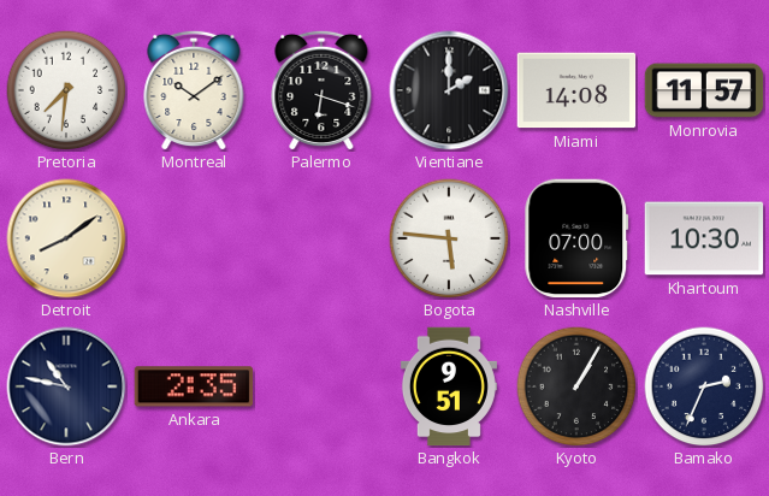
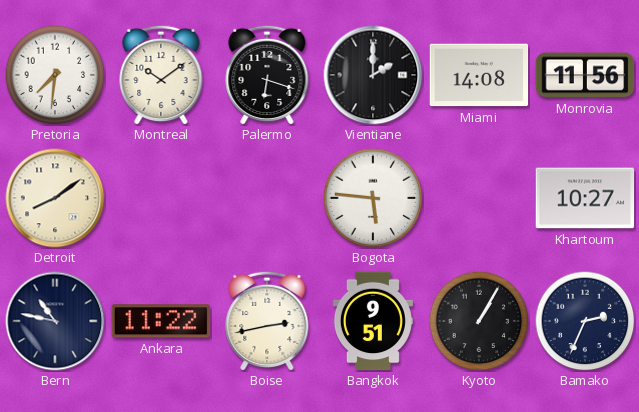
Monrovia: 11:57 -> 11:56 (585, 75)
Nashville: 07:00 -> none (576, 238)
Khartoum: 10:30 -> 10:27 (585, 198)
Ankara: 2:35 -> 11:22 (161, 321)
Boise: none -> 2:43 (267, 321)
